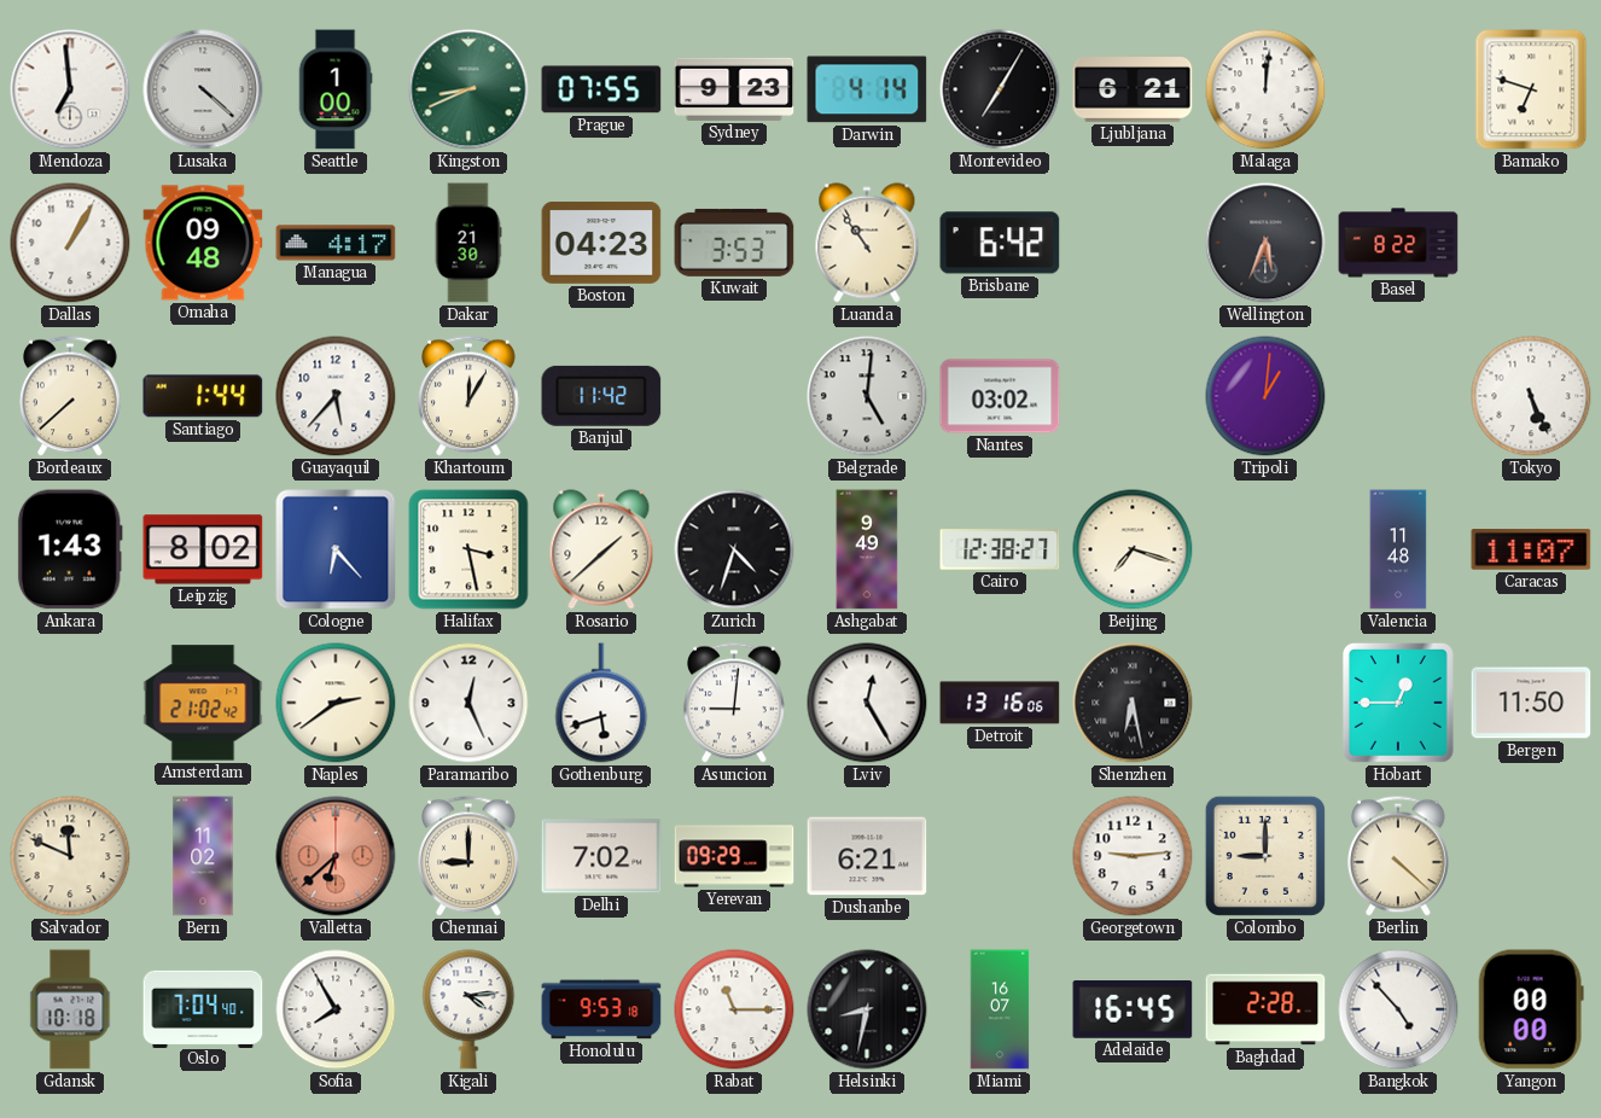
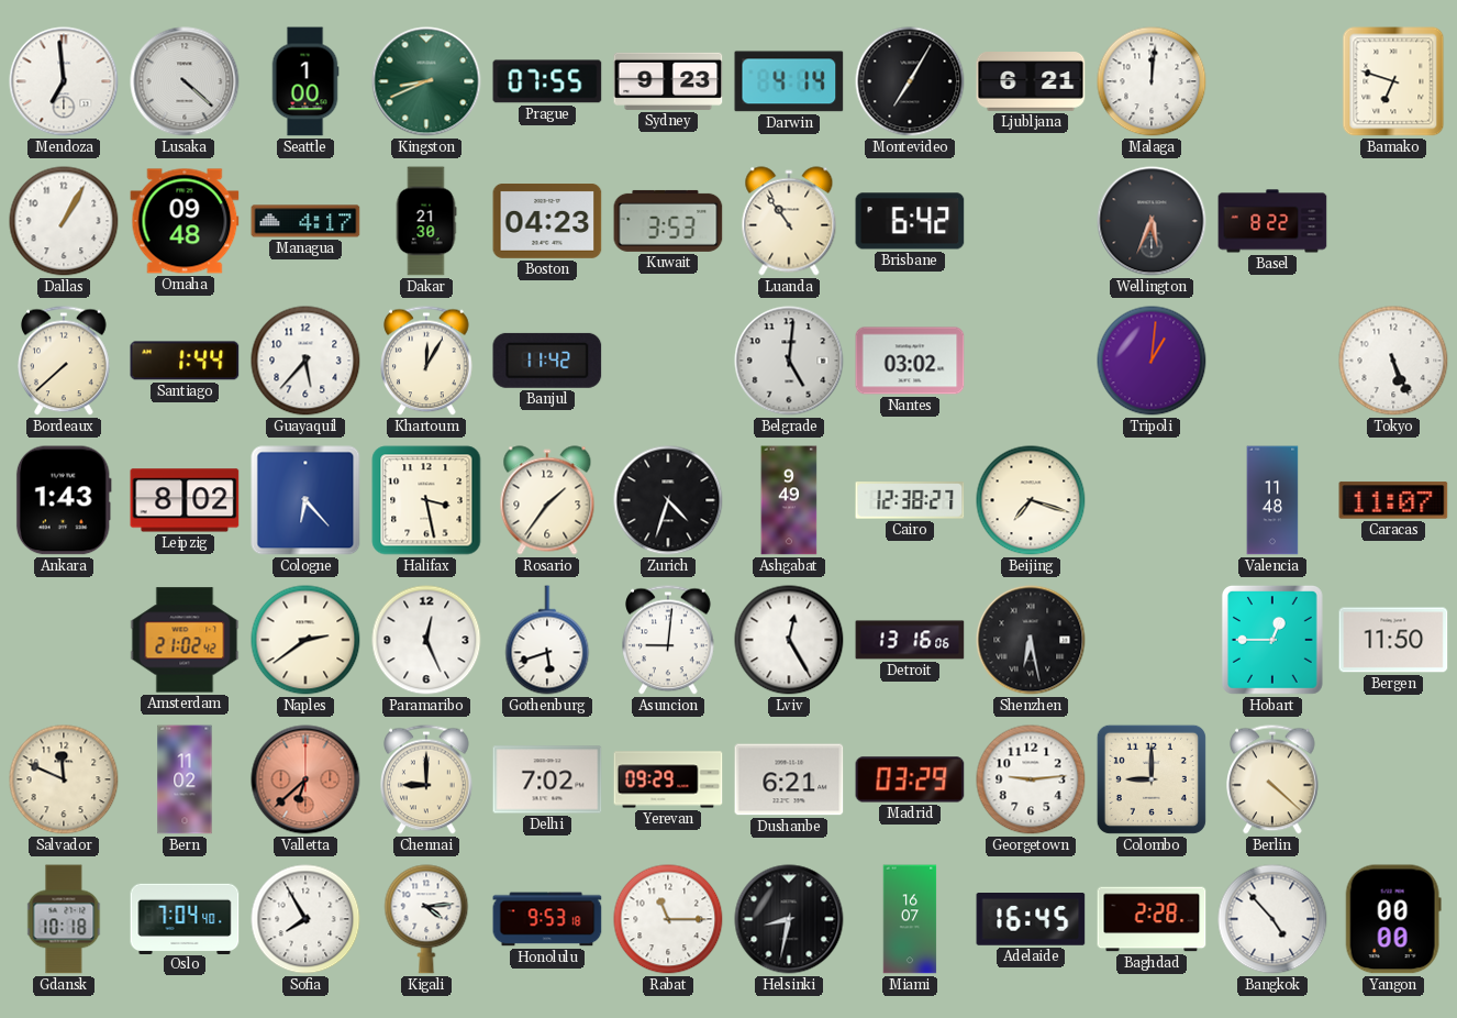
Rosario: 1:38 -> 1:36 (547, 500)
Madrid: none -> 03:29 (910, 779)
